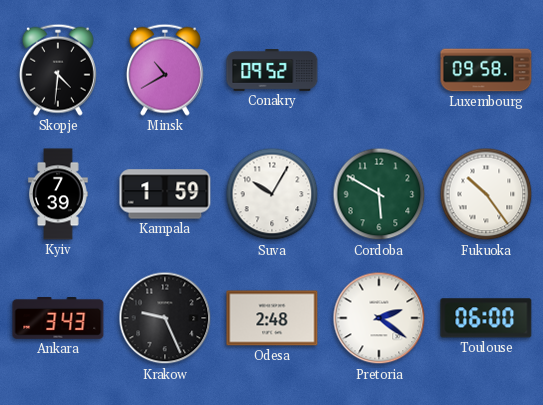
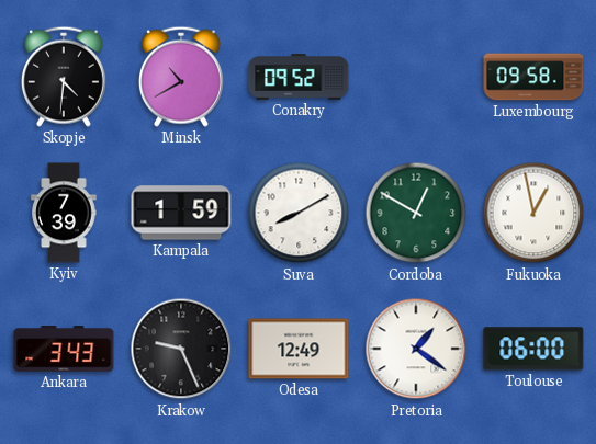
Suva: 10:05 -> 8:10 (299, 213)
Cordoba: 5:50 -> 12:50 (416, 213)
Fukuoka: 10:24 -> 12:58 (533, 213)
Odesa: 2:48 -> 12:49 (299, 349)
Pretoria: 2:21 -> 1:21 (416, 349)
